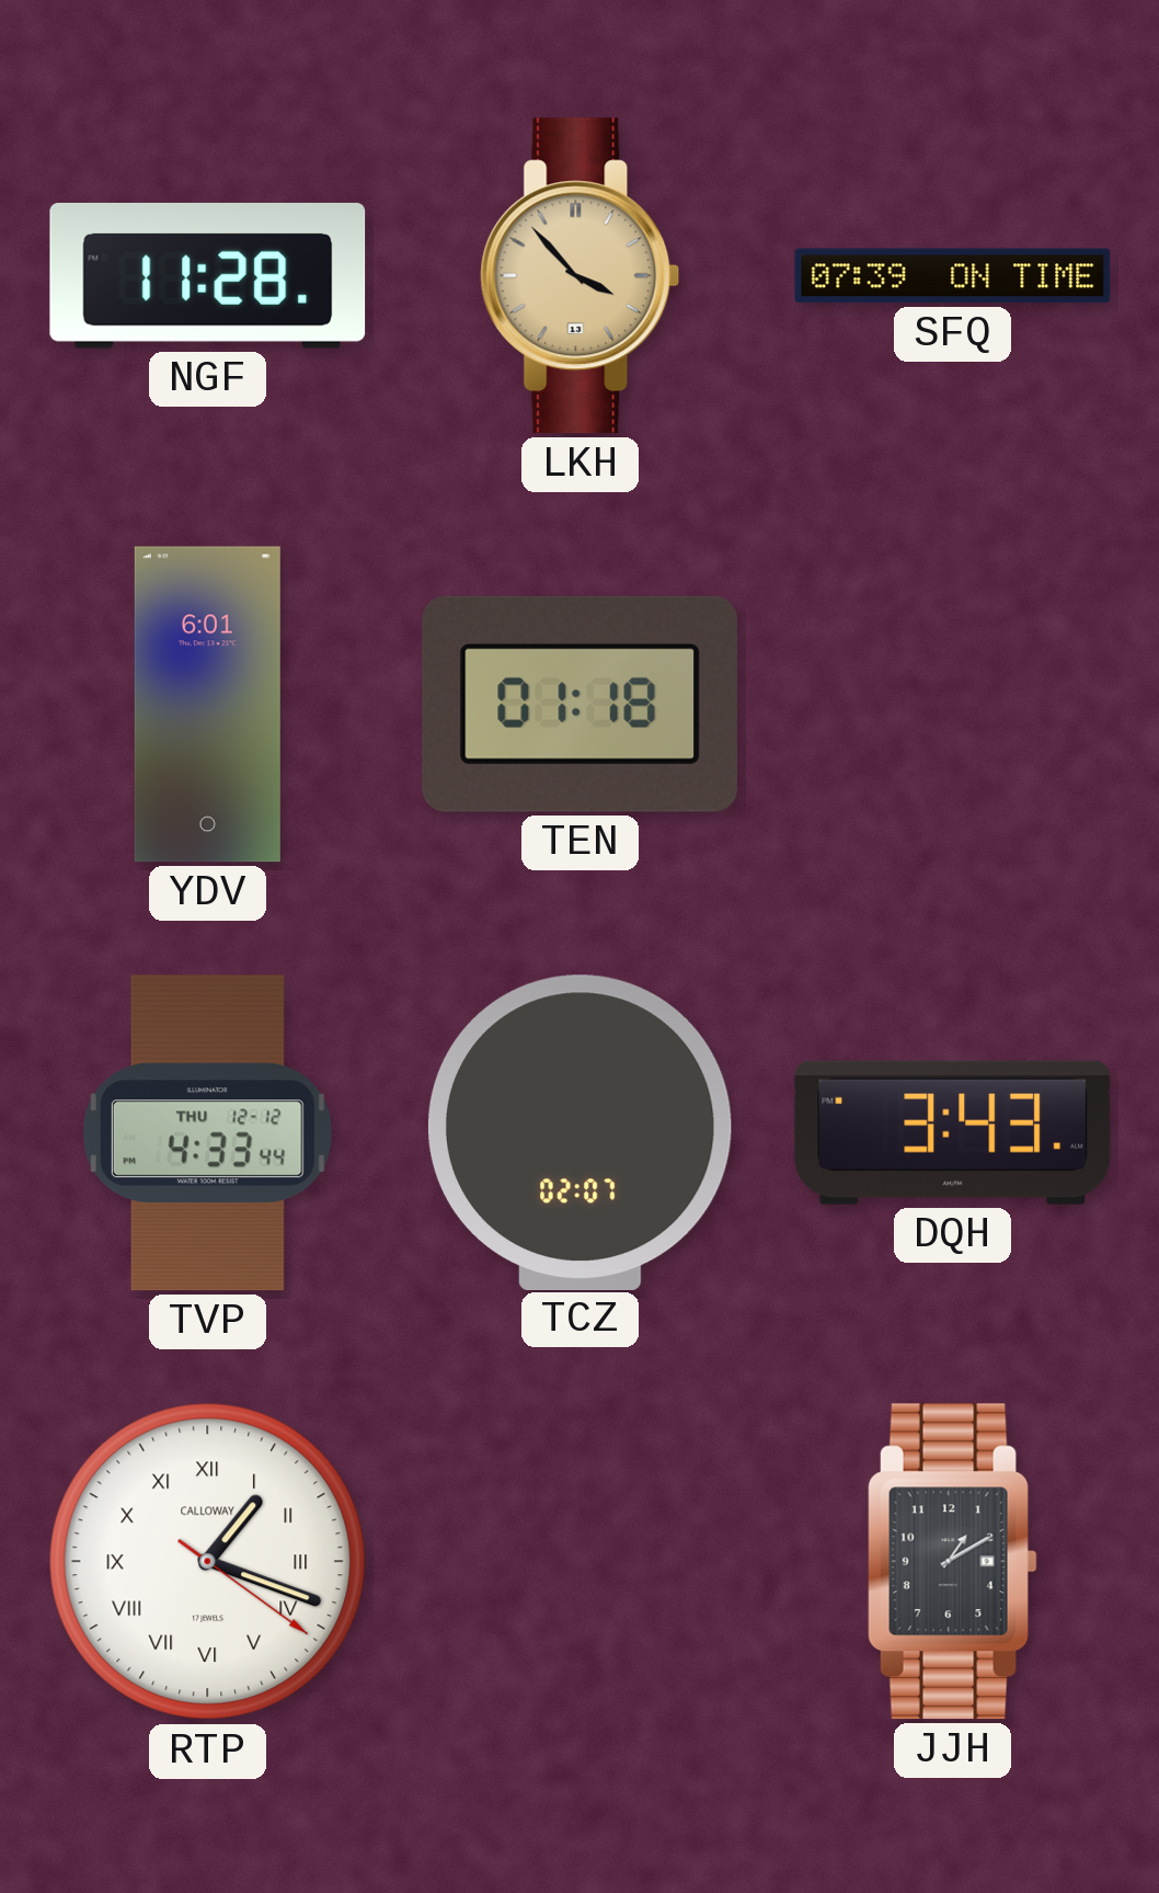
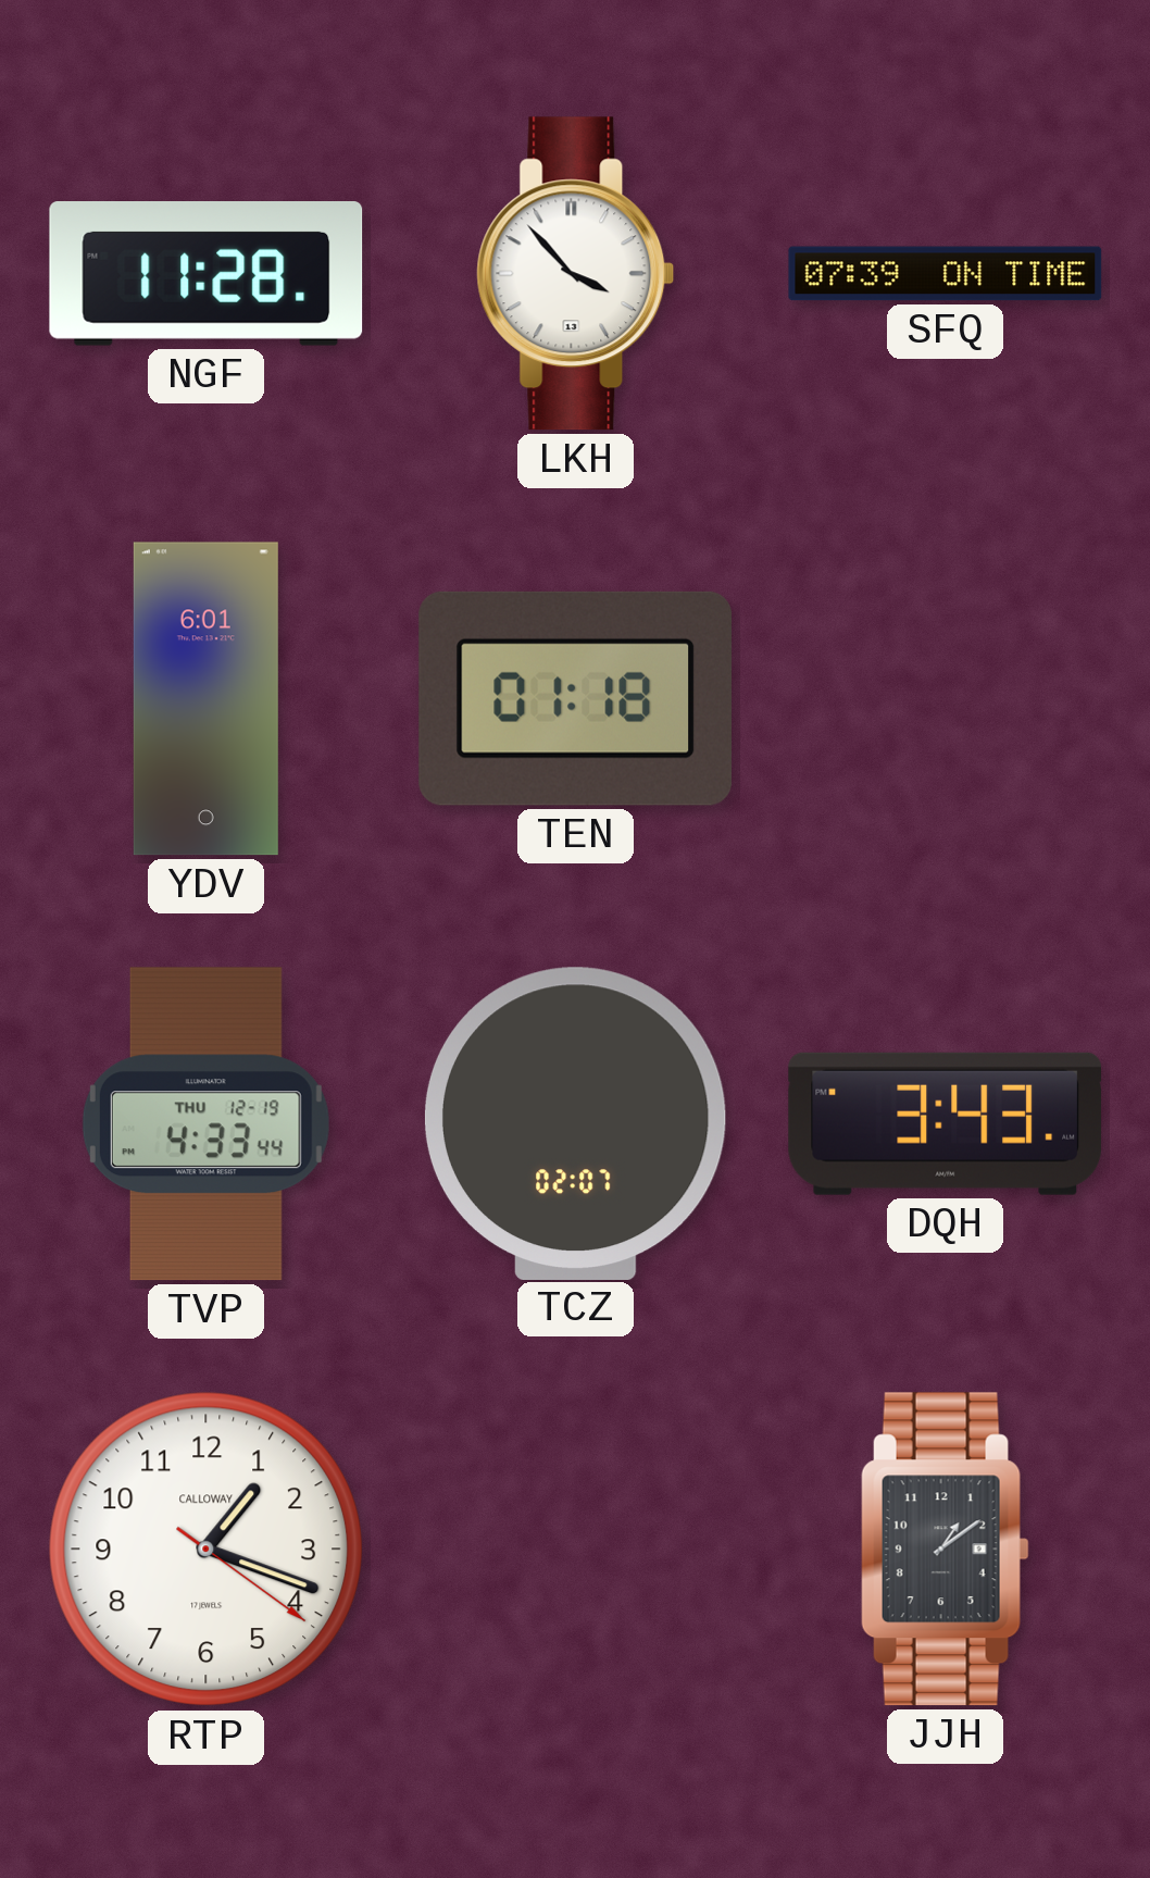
LKH dial: champagne -> white (576, 274)
TVP date: THU 12-12 -> THU 12-19 (205, 1124)
RTP numerals: Roman -> Arabic (207, 1550)
JJH: 1:10 -> 1:09 (945, 1550)
